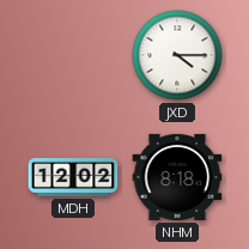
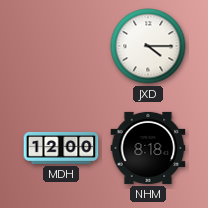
MDH: 12:02 -> 12:00 (61, 148)
